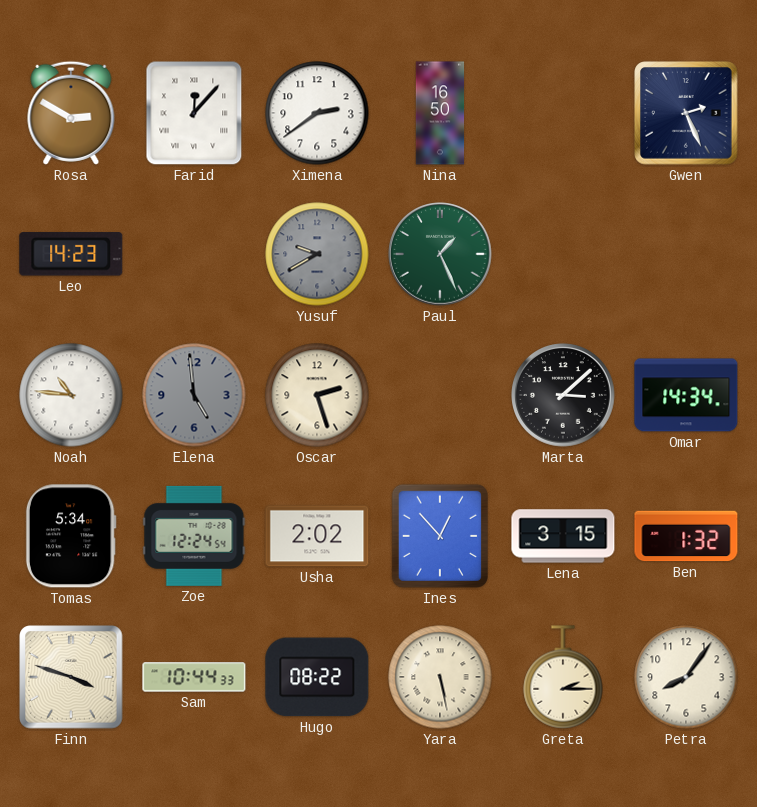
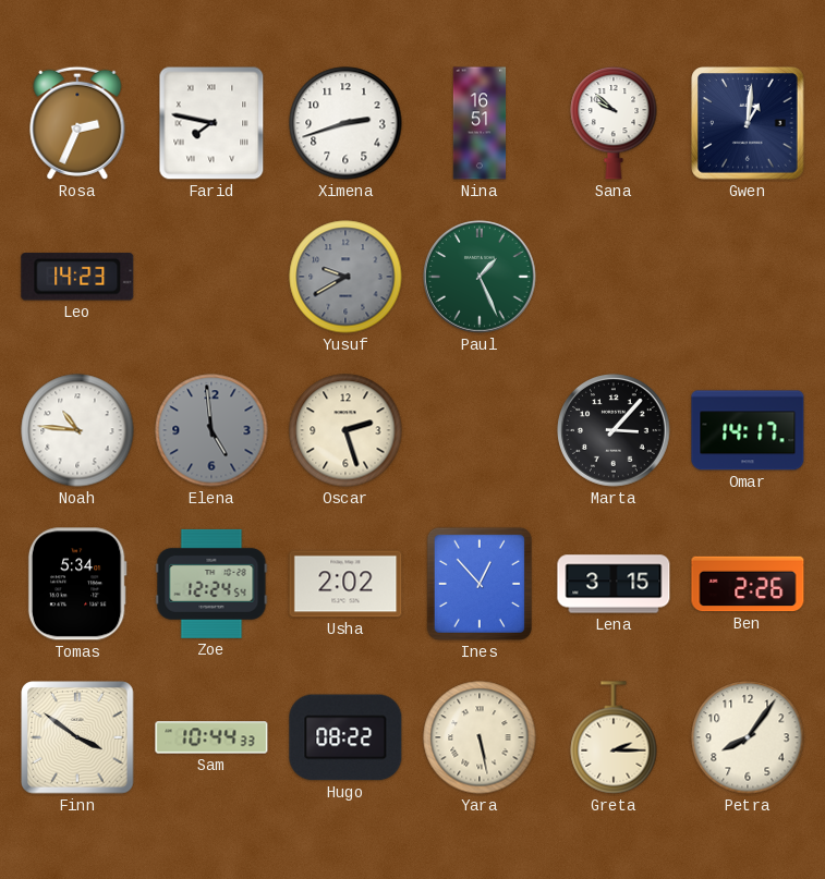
Rosa: 2:50 -> 2:34 (77, 123)
Farid: 12:07 -> 7:47 (211, 123)
Ximena: 2:39 -> 2:42 (345, 123)
Nina: 16:50 -> 16:51 (480, 123)
Sana: none -> 9:52 (614, 124)
Gwen: 2:26 -> 1:01 (748, 123)
Marta: 3:08 -> 3:07 (614, 430)
Omar: 14:34 -> 14:17 (748, 430)
Ben: 1:32 -> 2:26 (748, 584)
Finn: 3:48 -> 3:51 (77, 737)
